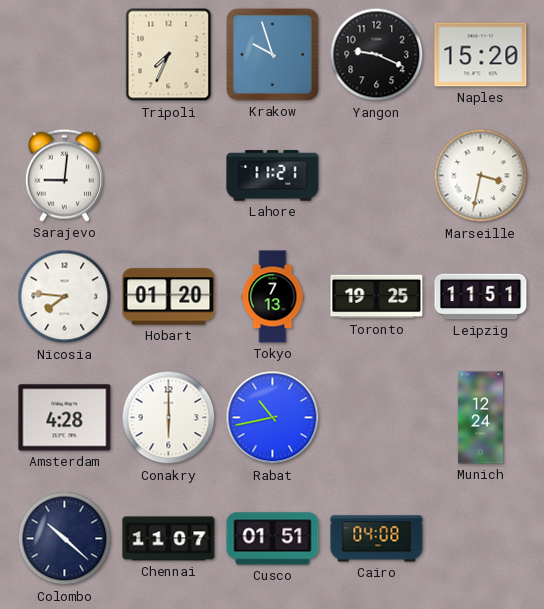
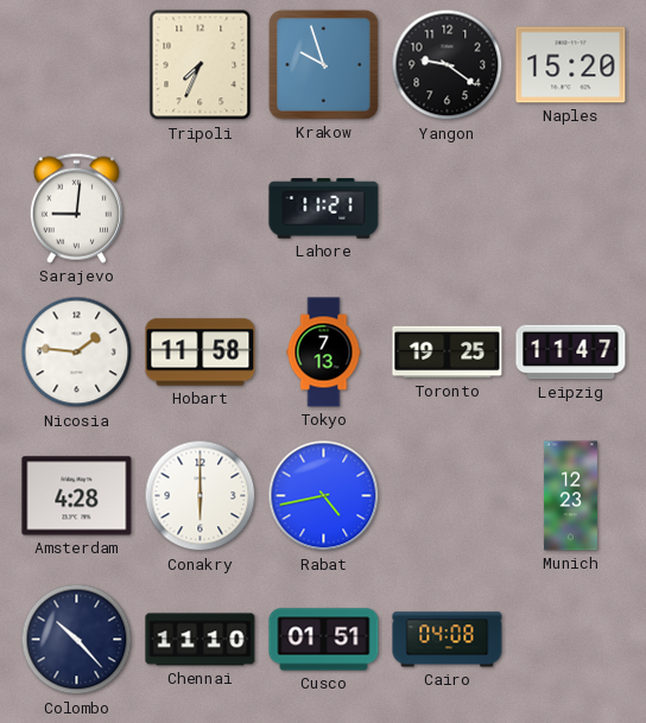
Yangon: 9:19 -> 9:21 (448, 65)
Marseille: 3:32 -> none (481, 176)
Nicosia: 7:46 -> 1:46 (77, 353)
Hobart: 01:20 -> 11:58 (201, 353)
Leipzig: 11:51 -> 11:47 (571, 353)
Rabat: 10:43 -> 4:43 (324, 496)
Munich: 12:24 -> 12:23 (570, 496)
Colombo: 10:22 -> 10:23 (77, 640)
Chennai: 11:07 -> 11:10 (201, 640)
